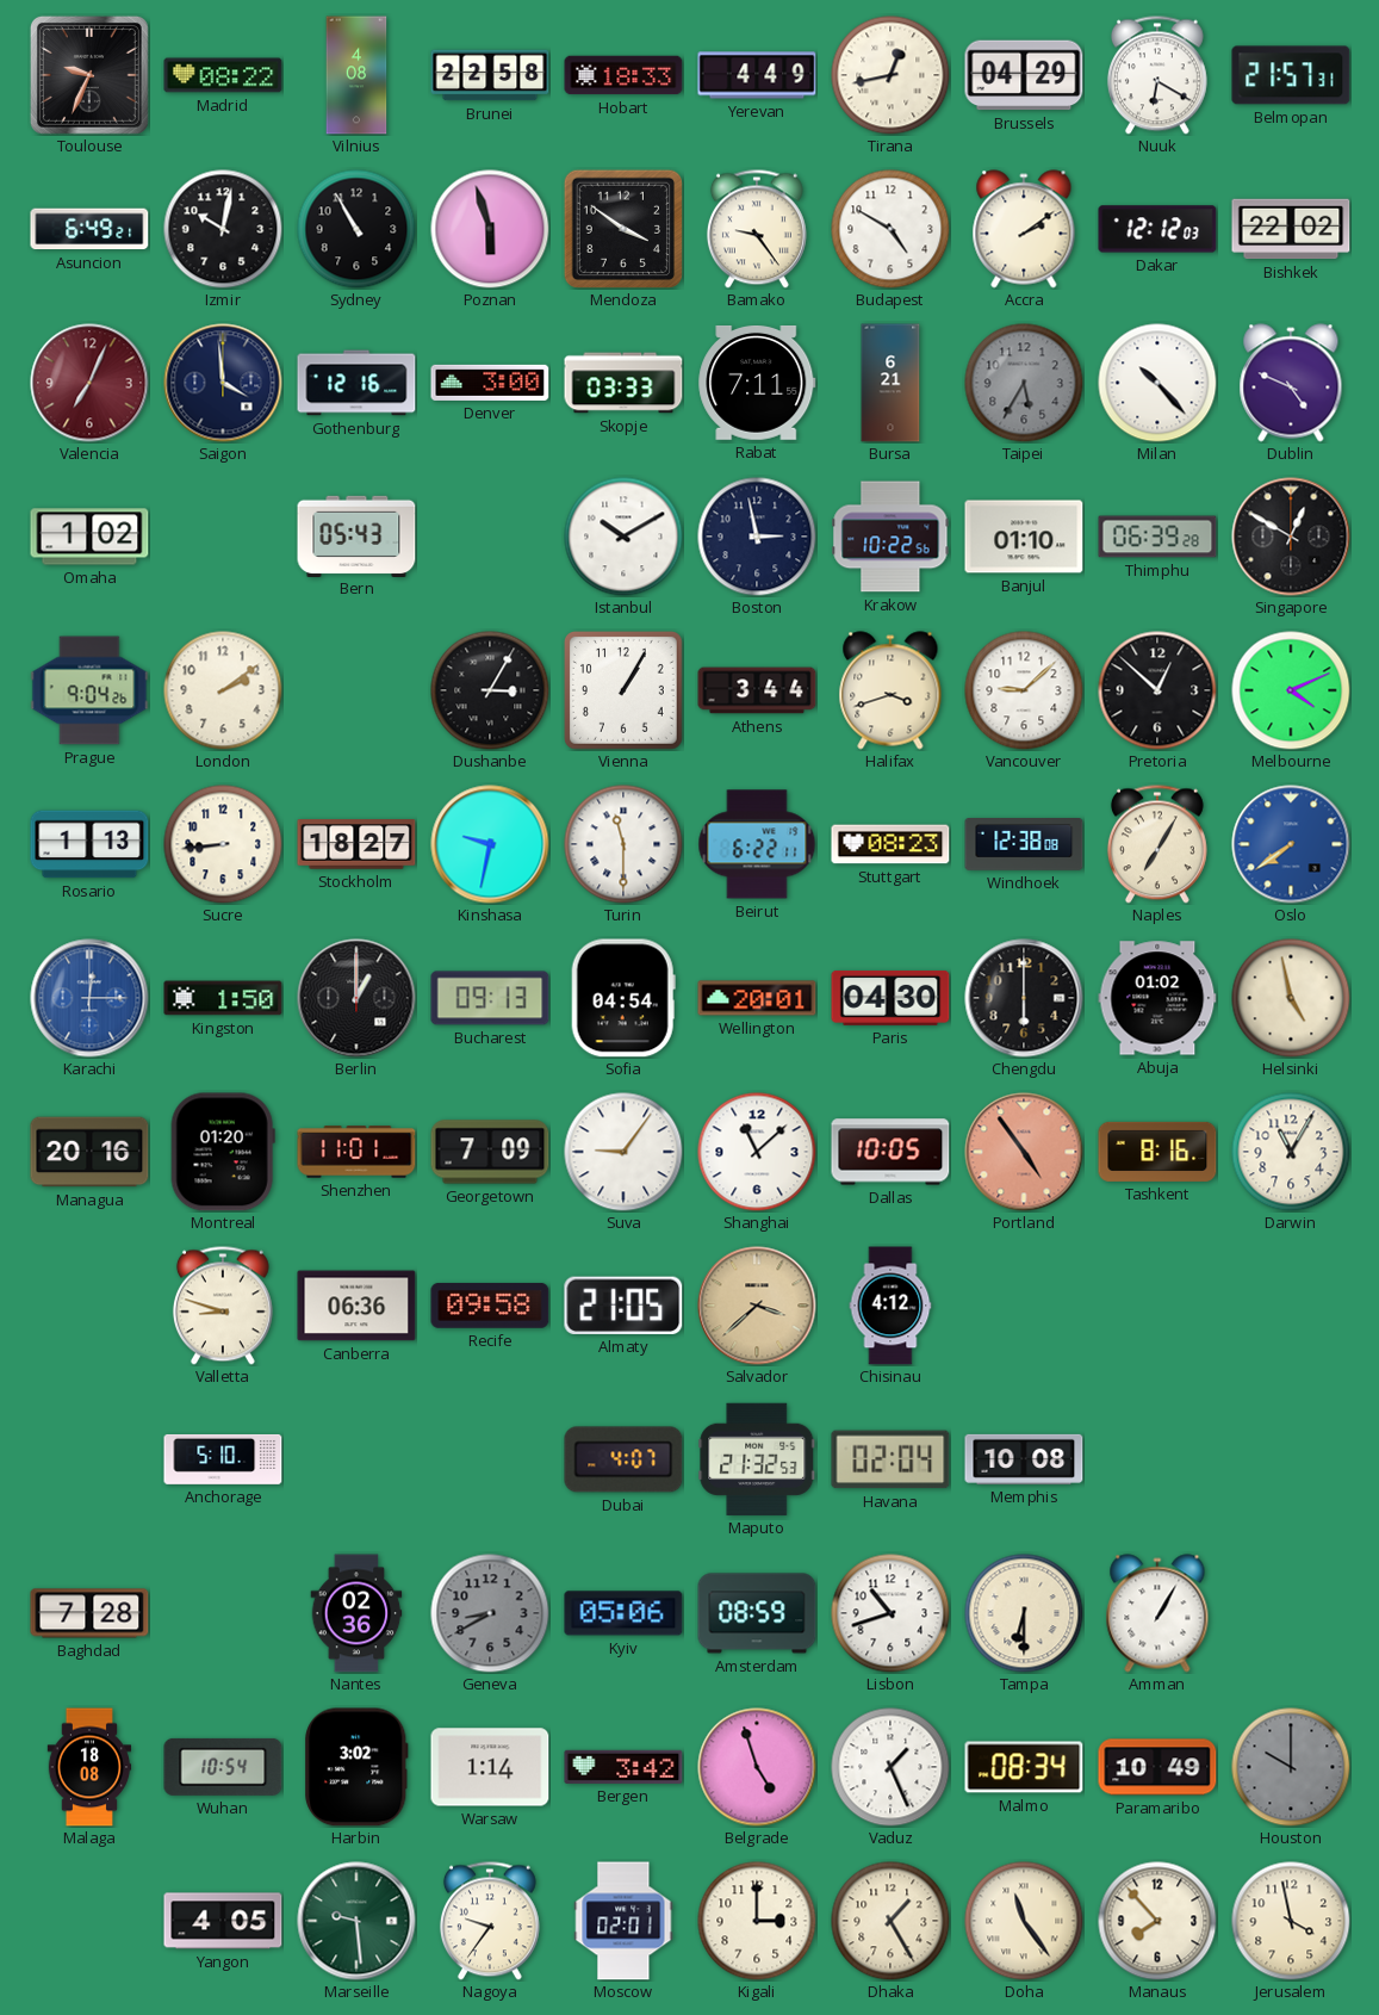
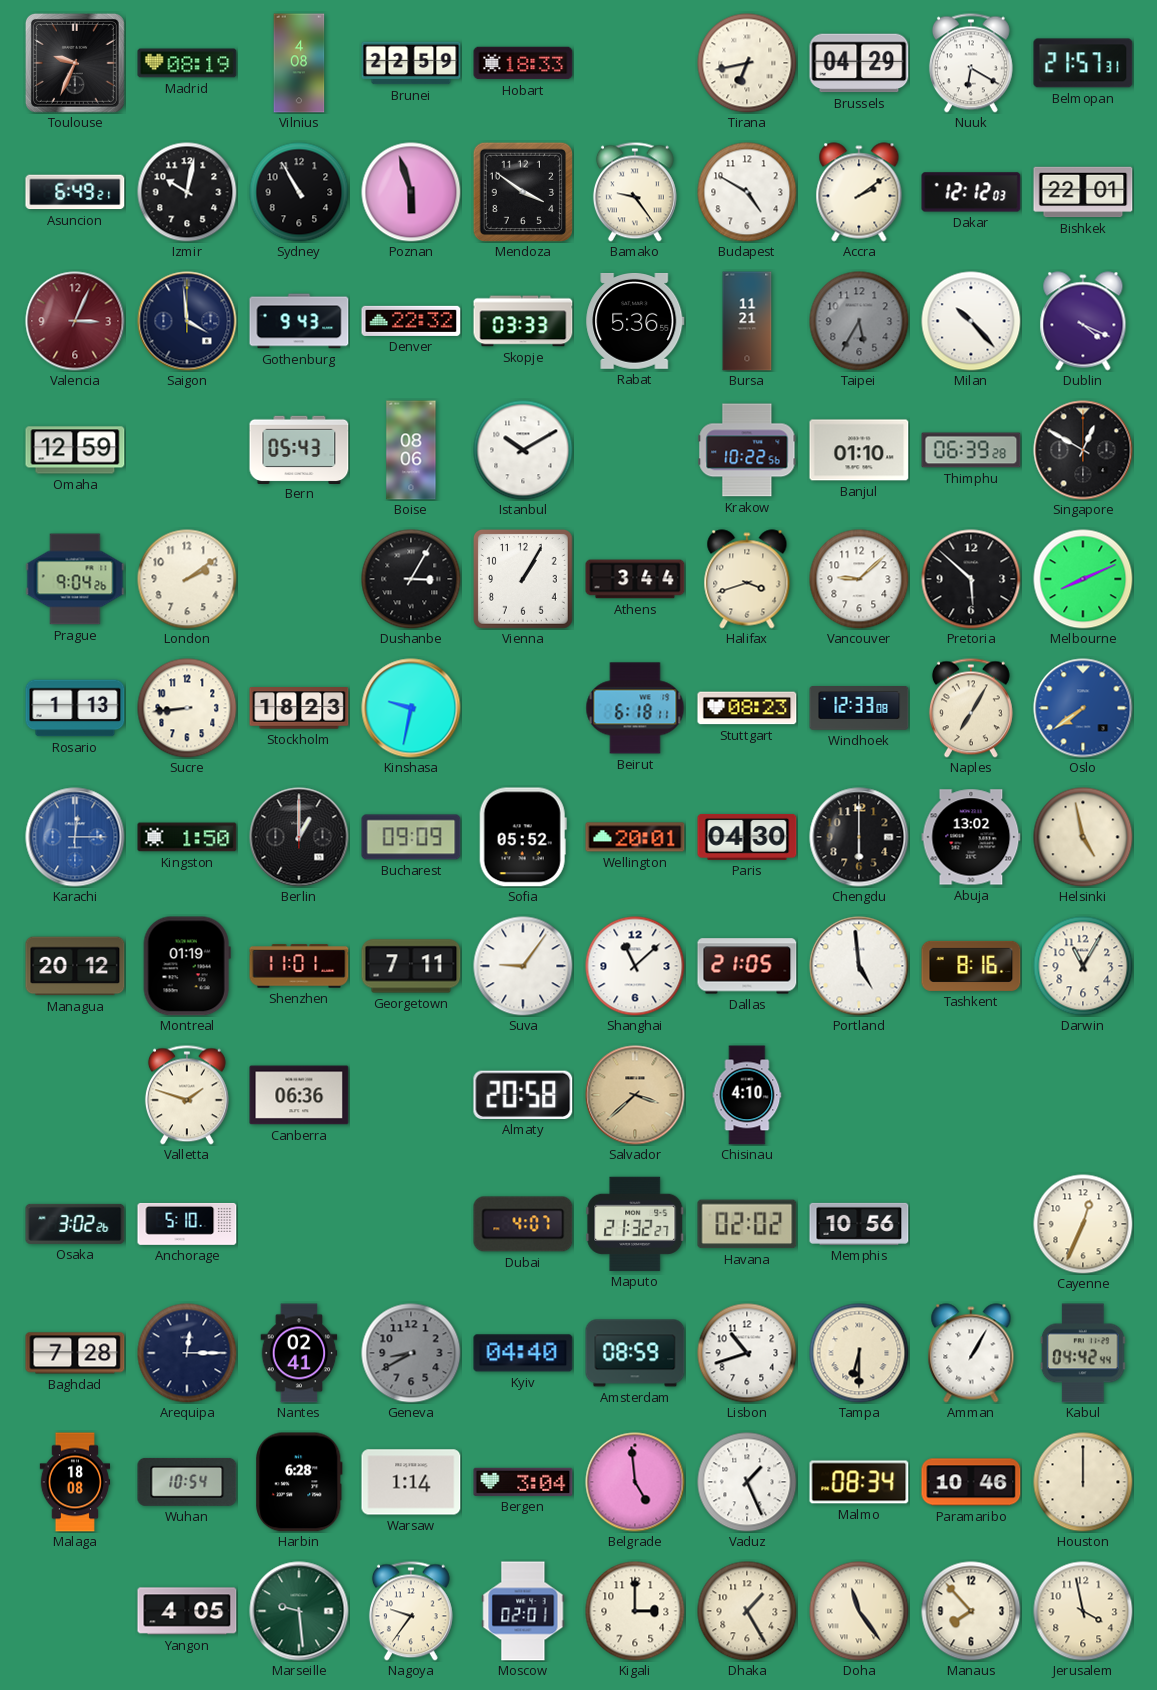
Madrid: 08:22 -> 08:19 (187, 63)
Brunei: 22:58 -> 22:59 (411, 63)
Yerevan: 4:49 -> none (757, 75)
Tirana: 12:43 -> 6:43 (747, 63)
Bishkek: 22:02 -> 22:01 (1083, 192)
Valencia: 7:04 -> 3:04 (75, 321)
Gothenburg: 12:16 -> 9:43 (299, 321)
Denver: 3:00 -> 22:32 (411, 321)
Rabat: 7:11 -> 5:36 (635, 321)
Bursa: 6:21 -> 11:21 (747, 321)
Dublin: 4:49 -> 4:19 (1083, 321)
Omaha: 1:02 -> 12:59 (75, 450)
Boise: none -> 08:06 (411, 450)
Boston: 2:58 -> none (757, 537)
Pretoria: 12:52 -> 5:52 (971, 579)
Melbourne: 4:11 -> 8:11 (1083, 579)
Stockholm: 18:27 -> 18:23 (299, 708)
Turin: 11:30 -> none (623, 844)
Beirut: 6:22 -> 6:18 (635, 708)
Windhoek: 12:38 -> 12:33 (859, 709)
Bucharest: 09:13 -> 09:09 (411, 837)
Sofia: 04:54 -> 05:52 (523, 837)
Abuja: 01:02 -> 13:02 (971, 837)
Managua: 20:16 -> 20:12 (75, 966)
Montreal: 01:20 -> 01:19 (187, 966)
Georgetown: 7:09 -> 7:11 (411, 966)
Dallas: 10:05 -> 21:05 (747, 966)
Portland: 4:54 -> 4:59 (859, 966)
Portland dial: salmon -> white (859, 966)
Valletta: 8:48 -> 1:48 (187, 1095)
Recife: 09:58 -> none (490, 1306)
Almaty: 21:05 -> 20:58 (523, 1095)
Chisinau: 4:12 -> 4:10 (747, 1095)
Osaka: none -> 3:02 (75, 1224)
Maputo: 21:32:53 -> 21:32:27 (635, 1224)
Havana: 02:04 -> 02:02 (747, 1224)
Memphis: 10:08 -> 10:56 (859, 1224)
Cayenne: none -> 12:34 (1083, 1224)
Arequipa: none -> 12:15 (187, 1353)
Nantes: 02:36 -> 02:41 (299, 1353)
Kyiv: 05:06 -> 04:40 (523, 1353)
Kabul: none -> 04:42 (1083, 1353)
Harbin: 3:02 -> 6:28 (299, 1482)
Bergen: 3:42 -> 3:04 (523, 1482)
Belgrade: 4:57 -> 4:59 (635, 1482)
Paramaribo: 10:49 -> 10:46 (971, 1482)
Houston: 10:00 -> 12:00 (1083, 1482)
Houston dial: grey -> cream (1083, 1482)
